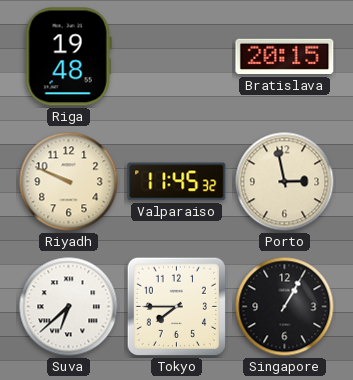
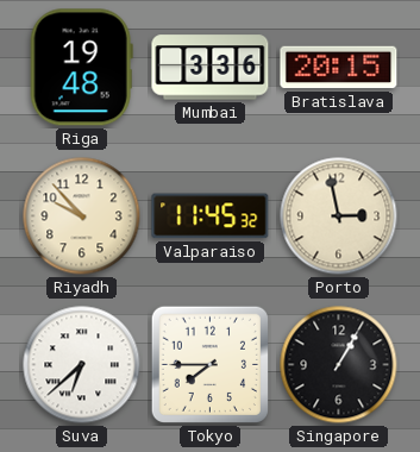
Mumbai: none -> 3:36 (211, 68)
Riyadh: 9:49 -> 9:53 (82, 216)
